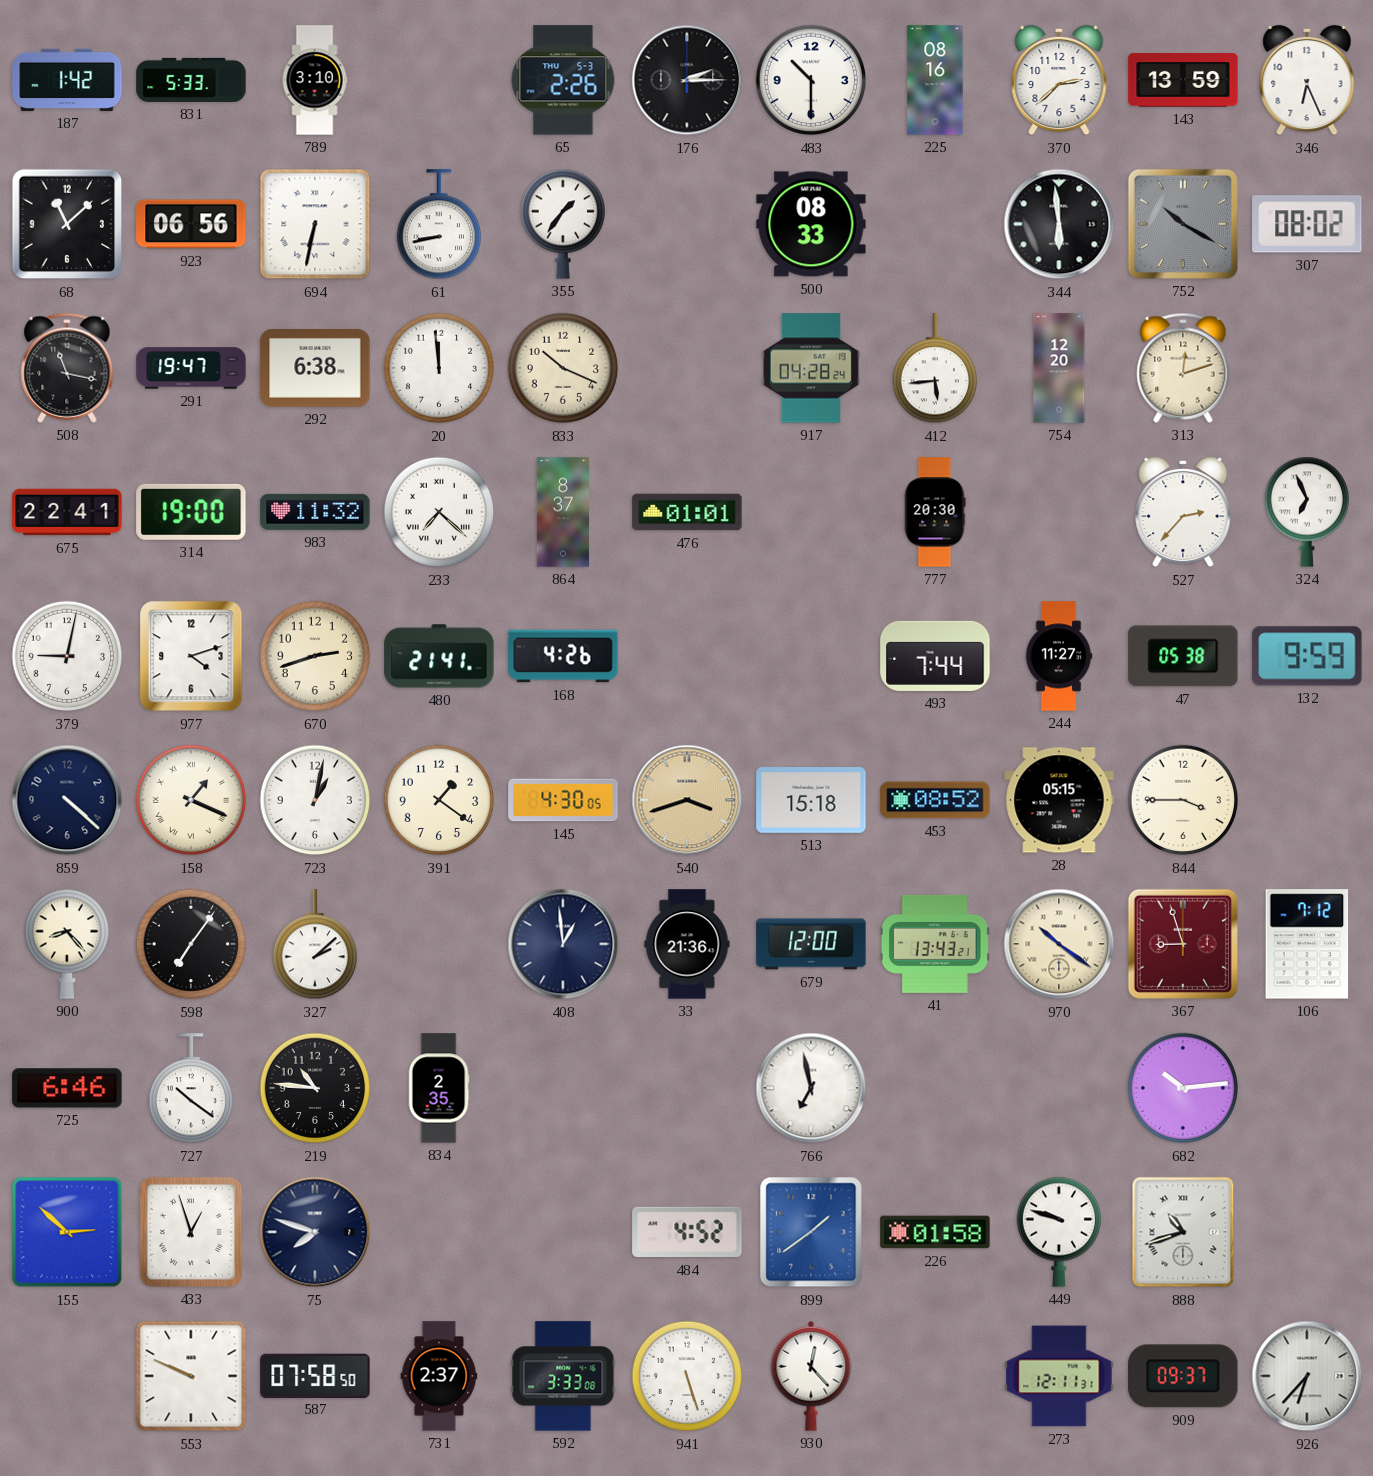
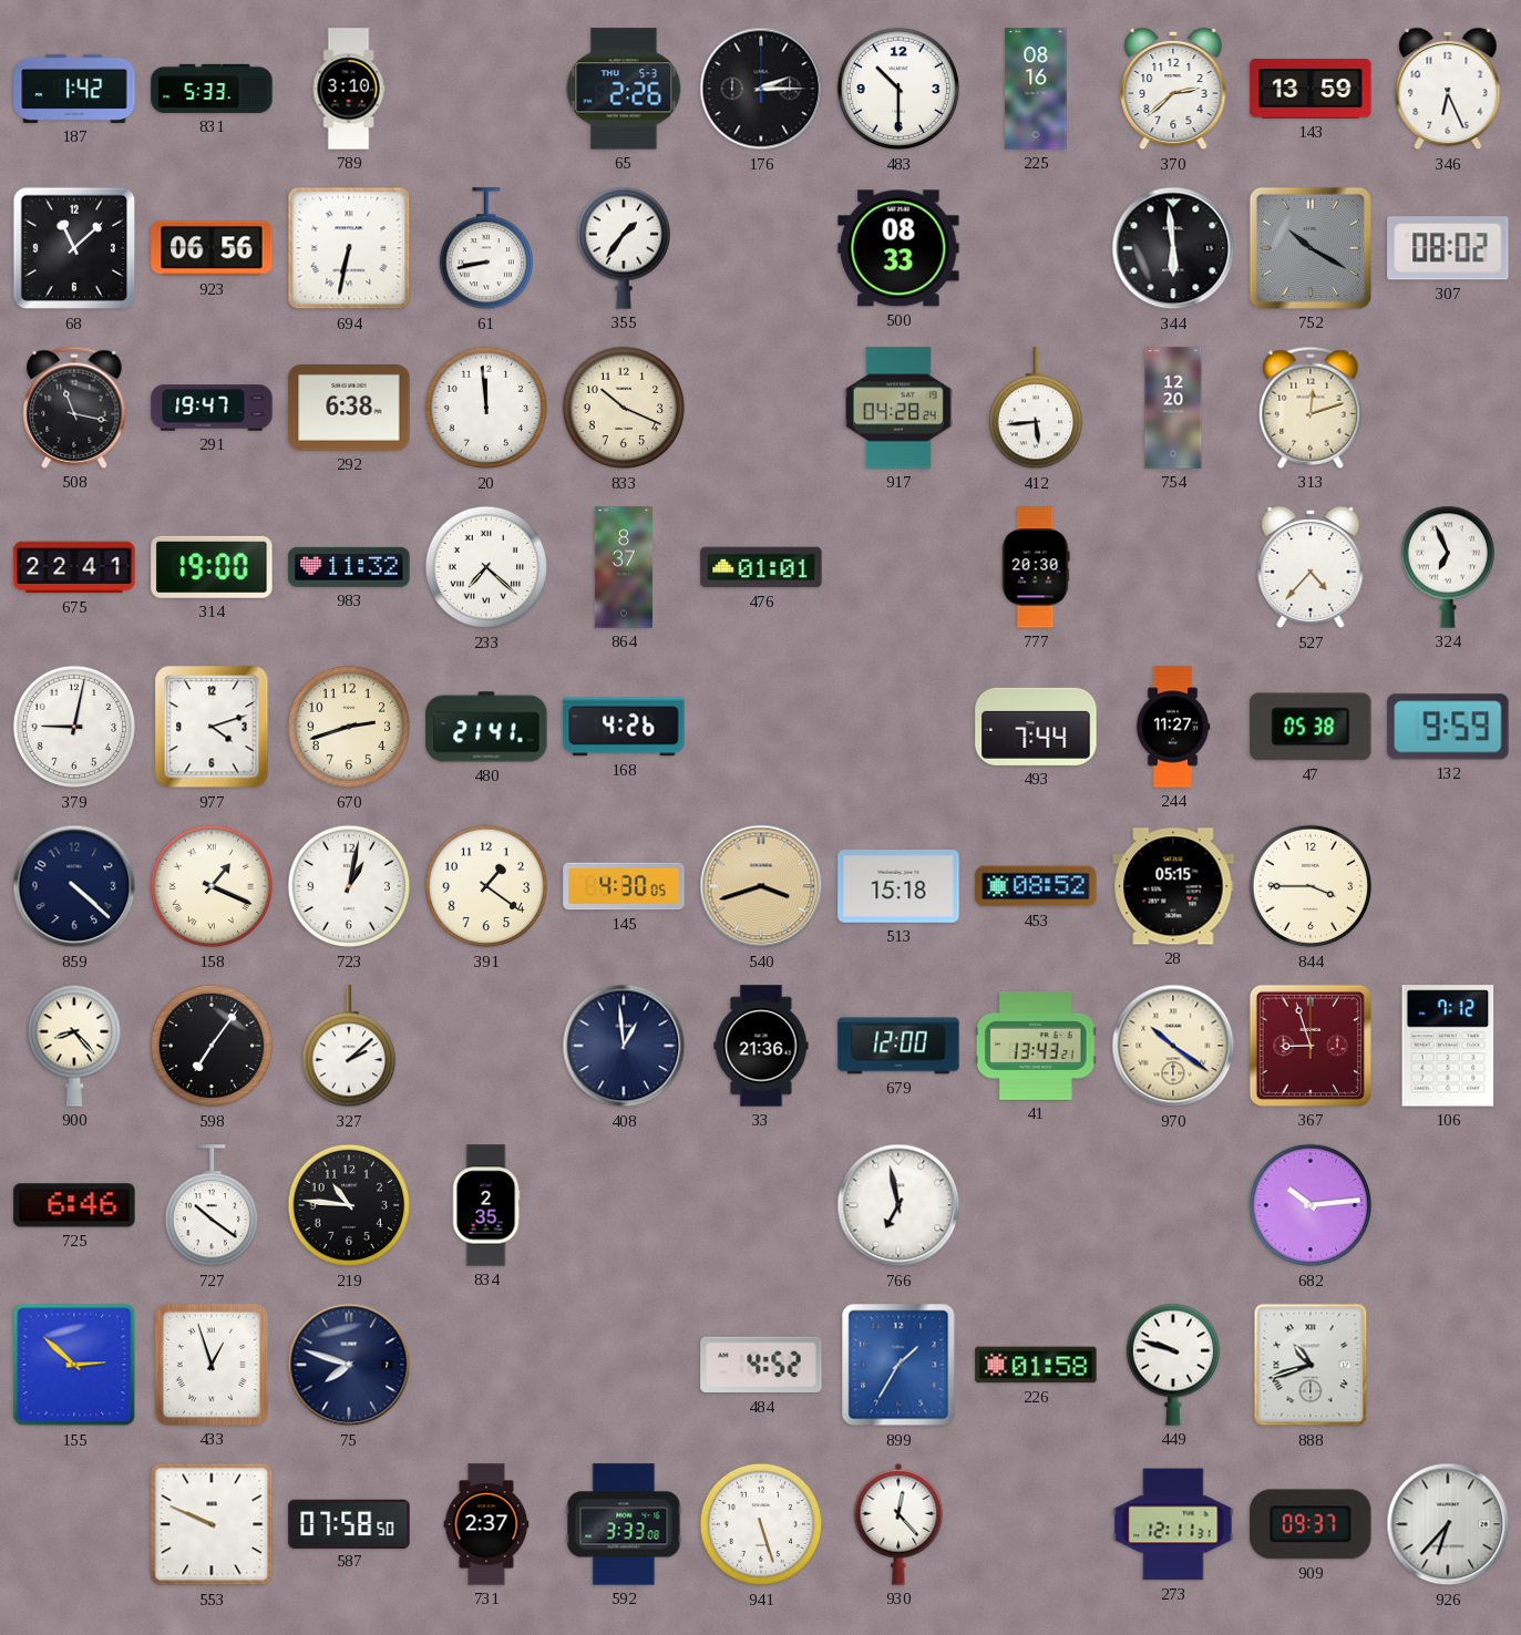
527: 2:37 -> 4:37 (1311, 567)
899: 1:39 -> 1:35 (898, 1365)
